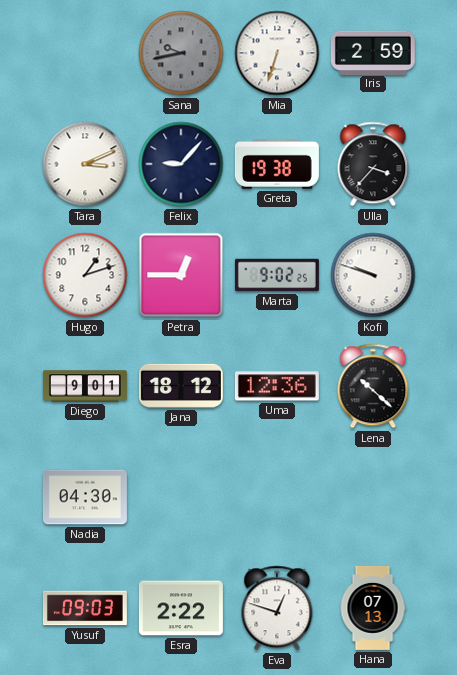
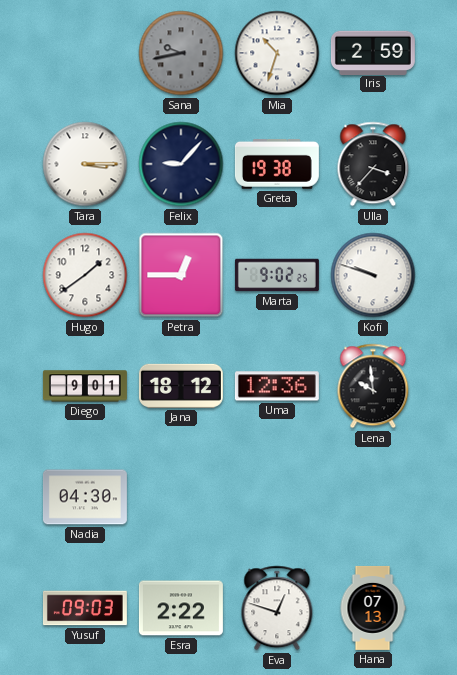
Mia: 6:33 -> 10:33 (277, 53)
Tara: 3:11 -> 3:15 (85, 164)
Hugo: 1:12 -> 1:39 (85, 275)
Lena: 10:22 -> 9:59 (373, 386)
